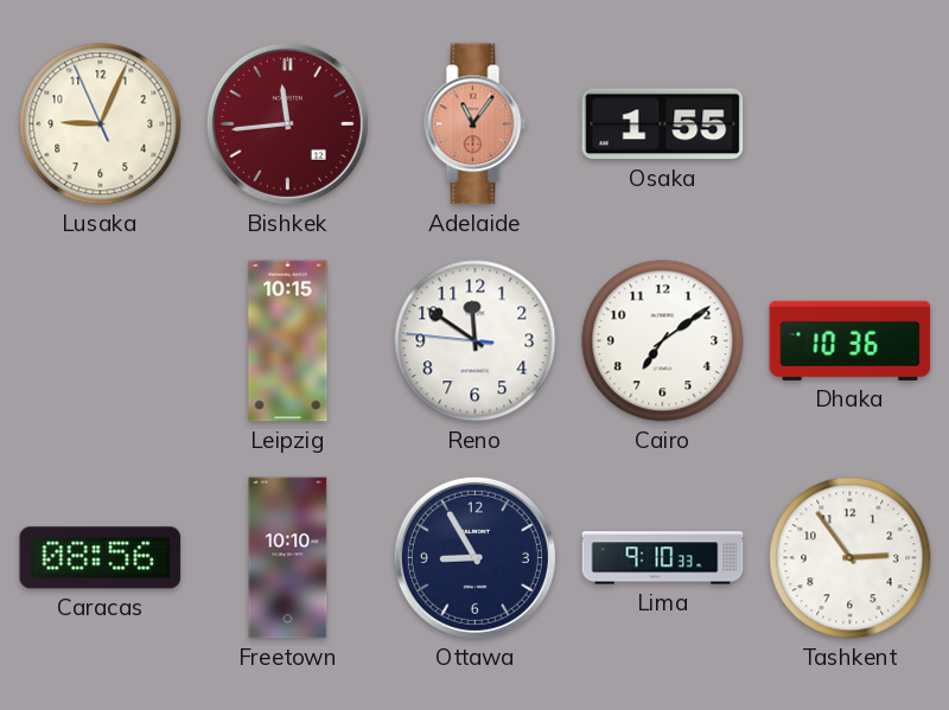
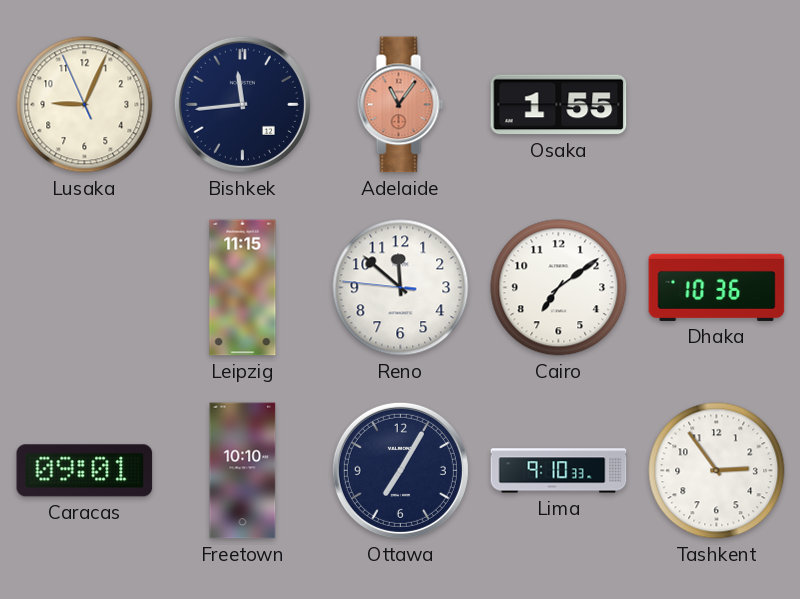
Bishkek dial: burgundy -> navy (242, 104)
Leipzig: 10:15 -> 11:15 (243, 288)
Reno: 11:50 -> 11:51 (401, 288)
Caracas: 08:56 -> 09:01 (85, 471)
Ottawa: 8:55 -> 7:05 (400, 470)
